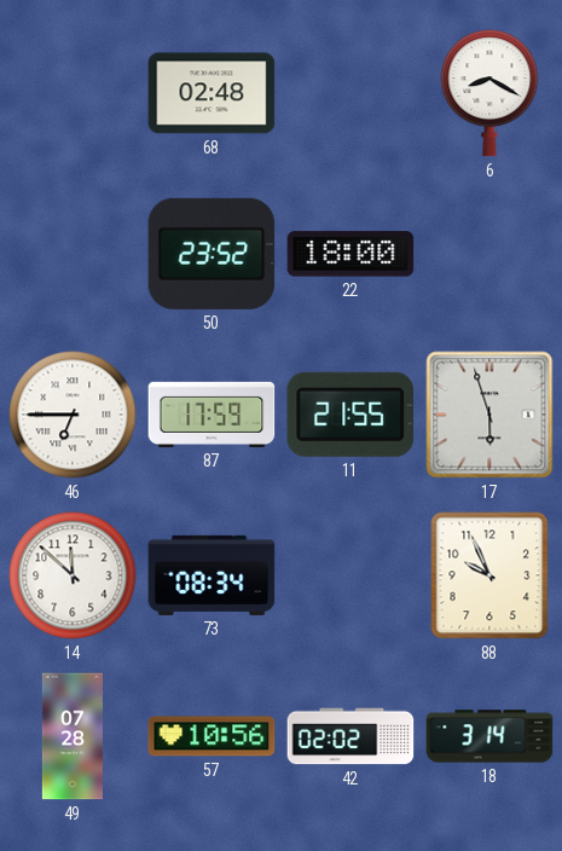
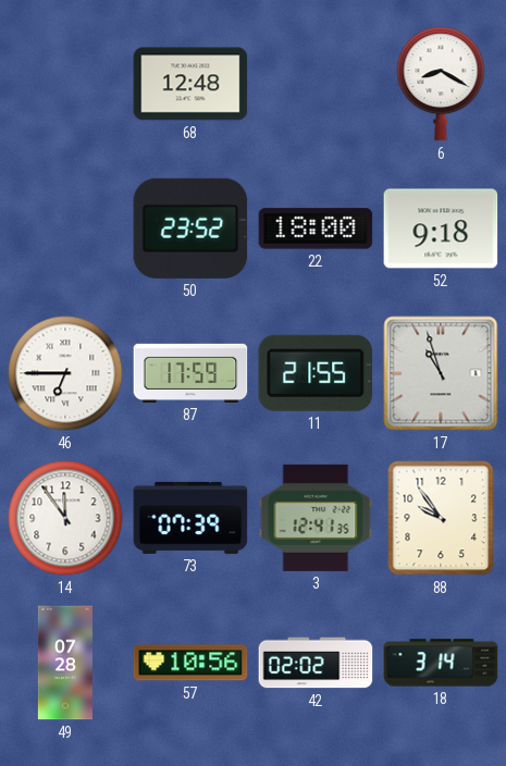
68: 02:48 -> 12:48 (190, 84)
52: none -> 9:18 (441, 228)
17: 5:57 -> 10:57 (441, 373)
14: 11:52 -> 11:54 (65, 518)
73: 08:34 -> 07:39 (190, 518)
3: none -> 12:41 (316, 518)
88: 9:56 -> 9:54 (441, 518)
